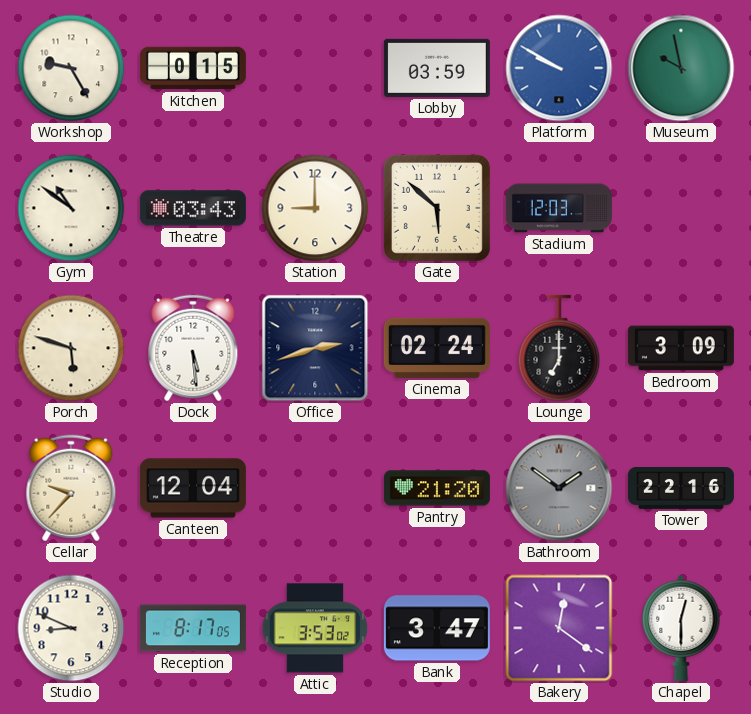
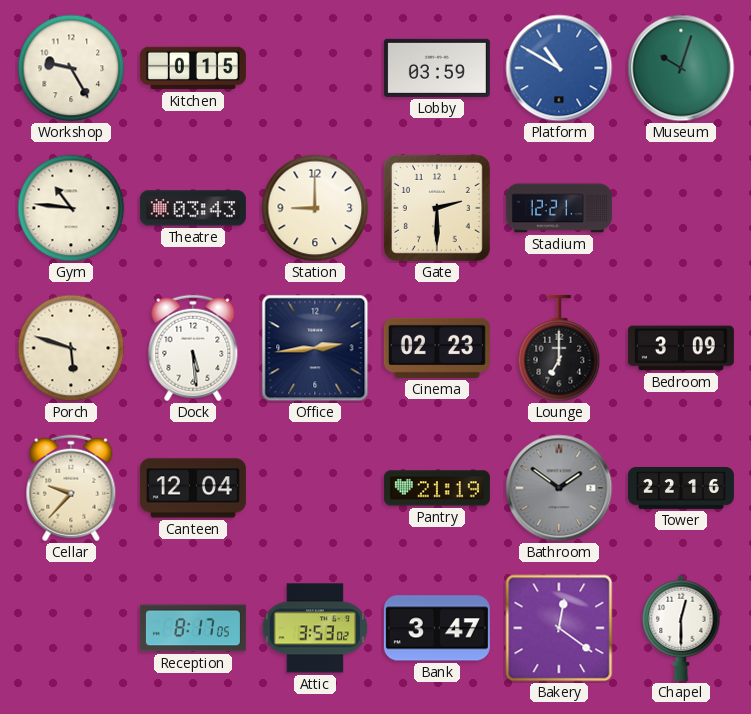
Platform: 9:50 -> 10:50 (559, 68)
Museum: 9:58 -> 10:03 (681, 68)
Gym: 10:51 -> 10:46 (71, 208)
Gate: 5:52 -> 2:30 (437, 208)
Stadium: 12:03 -> 12:21 (559, 208)
Office: 2:42 -> 2:44 (315, 348)
Cinema: 02:24 -> 02:23 (437, 348)
Pantry: 21:20 -> 21:19 (437, 488)
Studio: 8:49 -> none (71, 628)
